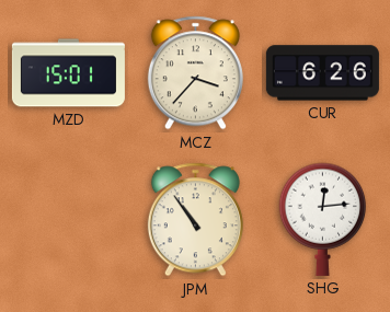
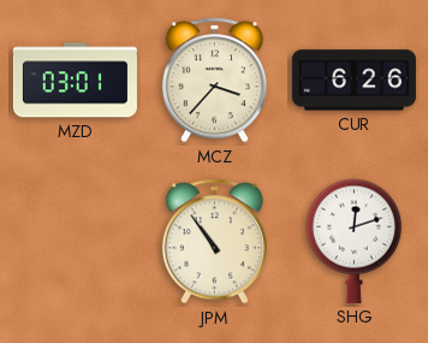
MZD: 15:01 -> 03:01 (75, 81)
SHG: 12:14 -> 12:12 (355, 241)
